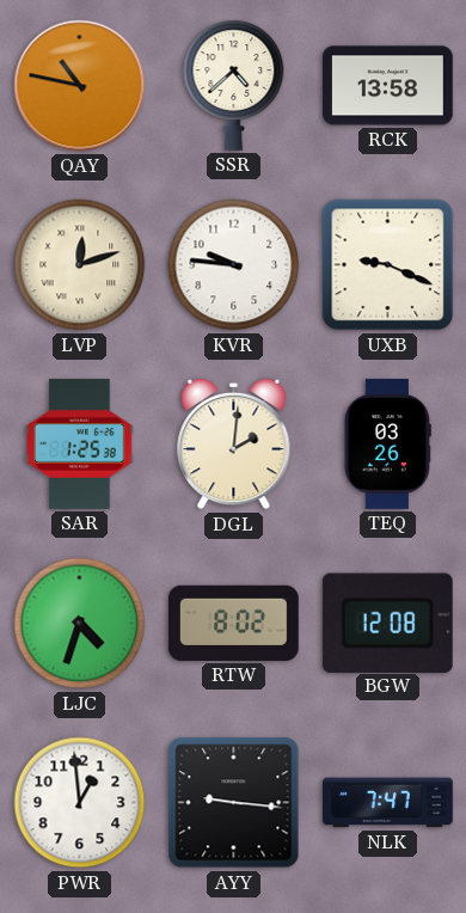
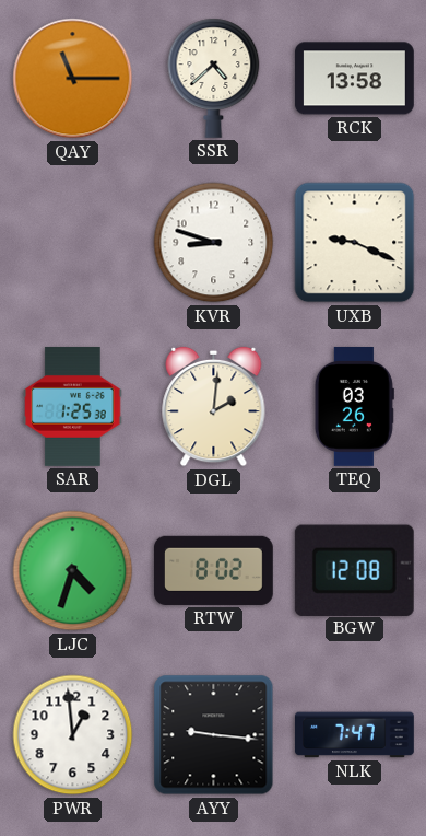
QAY: 10:47 -> 11:15 (73, 79)
LVP: 12:12 -> none (80, 265)
KVR: 9:46 -> 8:48 (214, 243)
